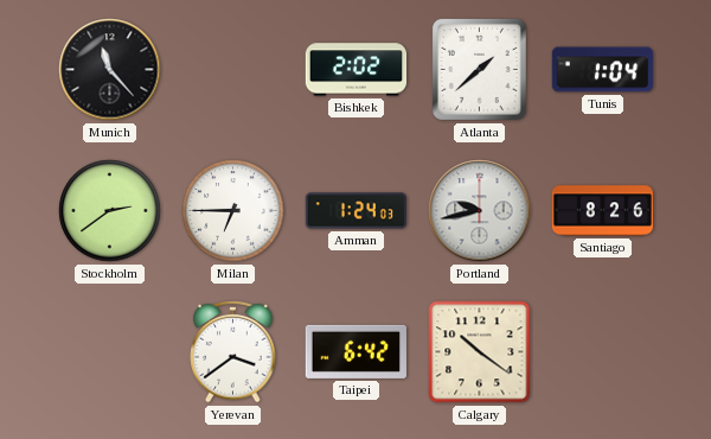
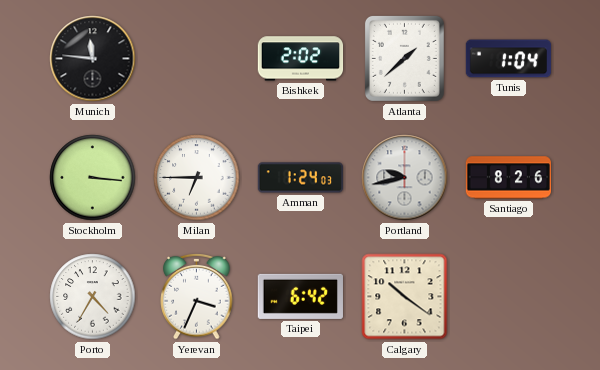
Munich: 11:23 -> 11:46 (93, 59)
Stockholm: 2:39 -> 3:16 (93, 178)
Porto: none -> 4:35 (93, 297)
Yerevan: 3:39 -> 3:34 (197, 296)
